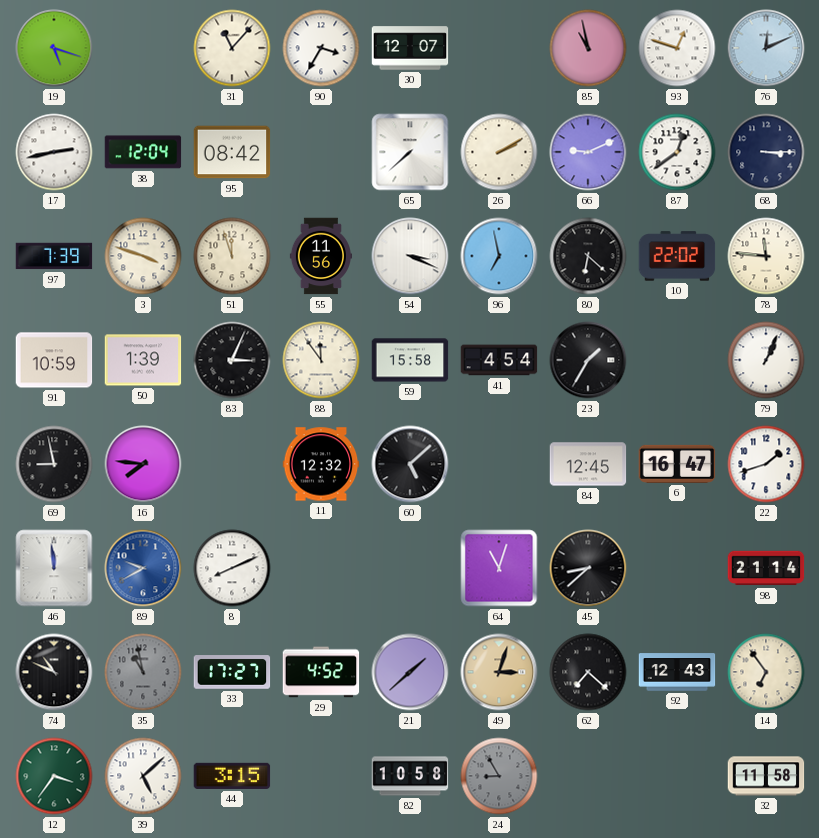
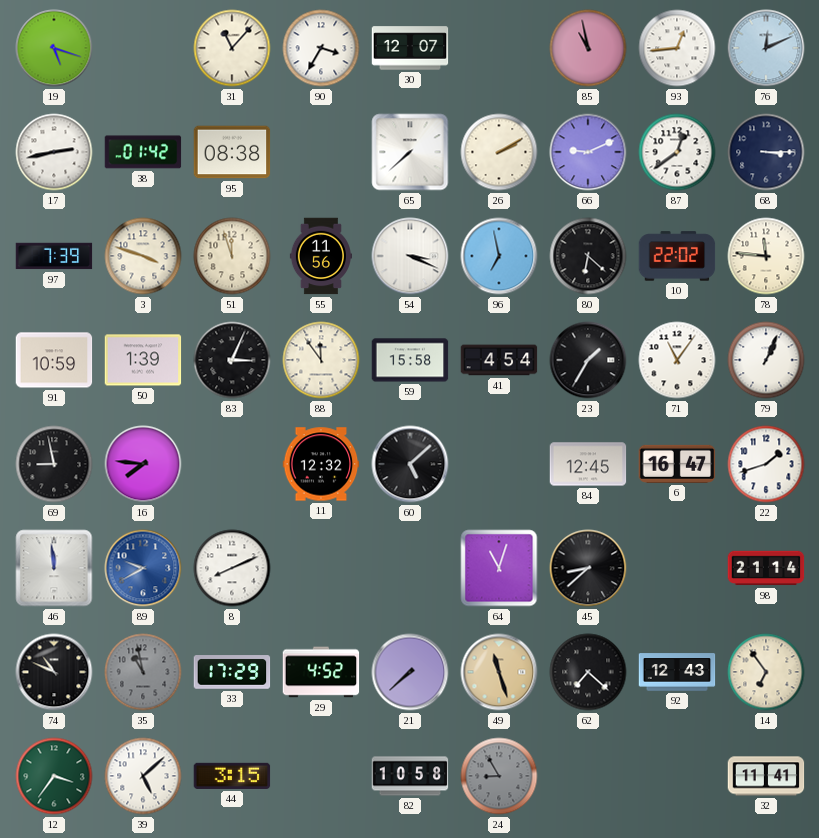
93: 12:48 -> 12:44 (677, 48)
38: 12:04 -> 01:42 (143, 152)
95: 08:42 -> 08:38 (232, 152)
71: none -> 11:06 (677, 360)
33: 17:27 -> 17:29 (232, 672)
21: 1:38 -> 7:38 (410, 672)
49: 3:03 -> 11:27 (499, 672)
32: 11:58 -> 11:41 (766, 776)
